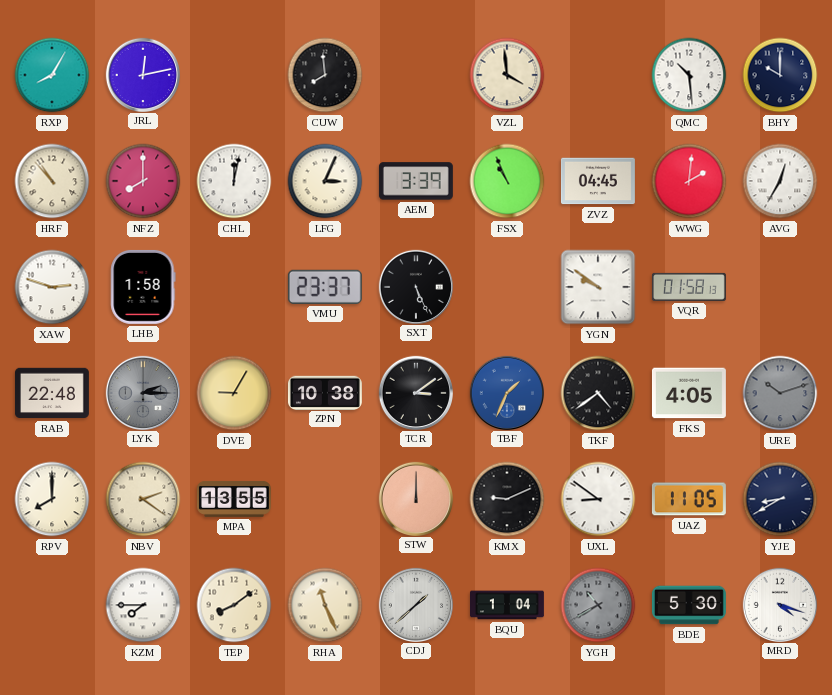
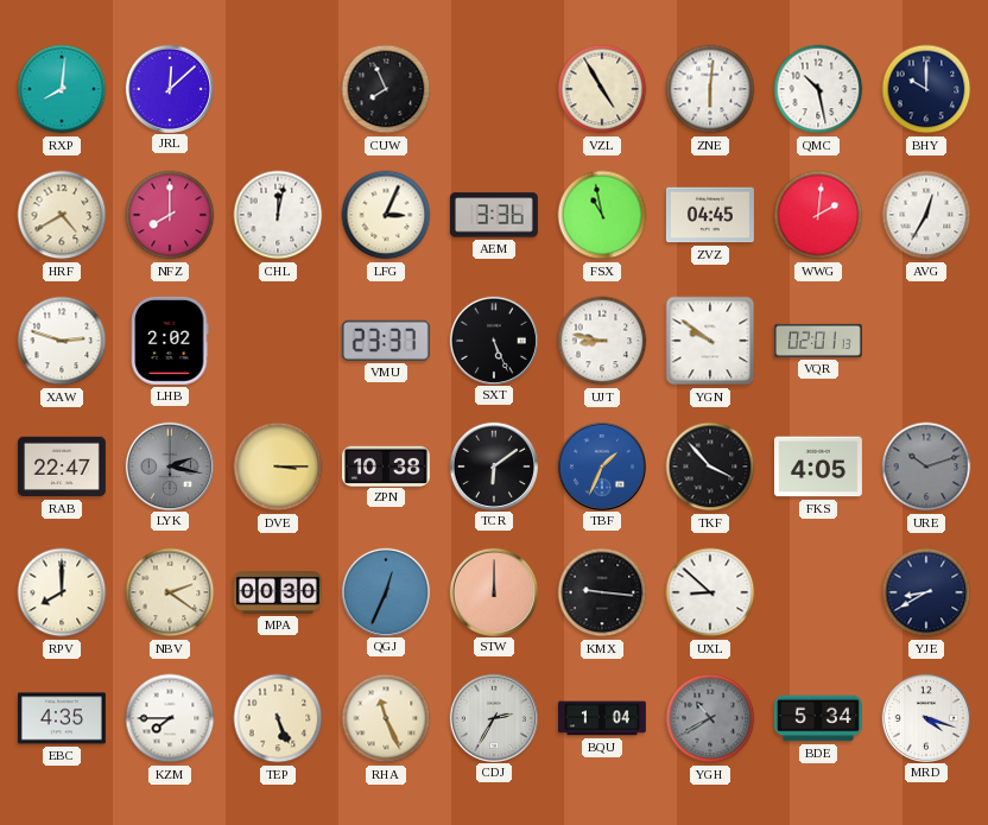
RXP: 8:05 -> 8:01 (62, 89)
JRL: 12:13 -> 12:08 (169, 88)
CUW: 7:59 -> 7:56 (386, 89)
VZL: 3:59 -> 4:55 (602, 89)
ZNE: none -> 6:01 (710, 89)
QMC: 10:29 -> 10:28 (818, 89)
HRF: 10:53 -> 4:40 (62, 215)
AEM: 3:39 -> 3:36 (494, 215)
FSX: 10:56 -> 10:58 (602, 215)
LHB: 1:58 -> 2:02 (170, 341)
UJT: none -> 8:47 (602, 341)
VQR: 01:58 -> 02:01 (818, 341)
RAB: 22:48 -> 22:47 (62, 467)
LYK: 2:15 -> 2:17 (169, 465)
DVE: 9:05 -> 3:15 (278, 467)
TCR: 3:09 -> 6:09 (493, 465)
TKF: 4:39 -> 3:53 (710, 467)
MPA: 13:55 -> 00:30 (278, 592)
QGJ: none -> 12:34 (385, 591)
KMX: 9:11 -> 9:16 (602, 592)
UXL: 8:51 -> 8:52 (710, 592)
UAZ: 11:05 -> none (689, 499)
EBC: none -> 4:35 (62, 718)
TEP: 8:09 -> 5:26 (278, 718)
CDJ: 1:38 -> 2:35 (493, 717)
BDE: 5:30 -> 5:34 (818, 718)
